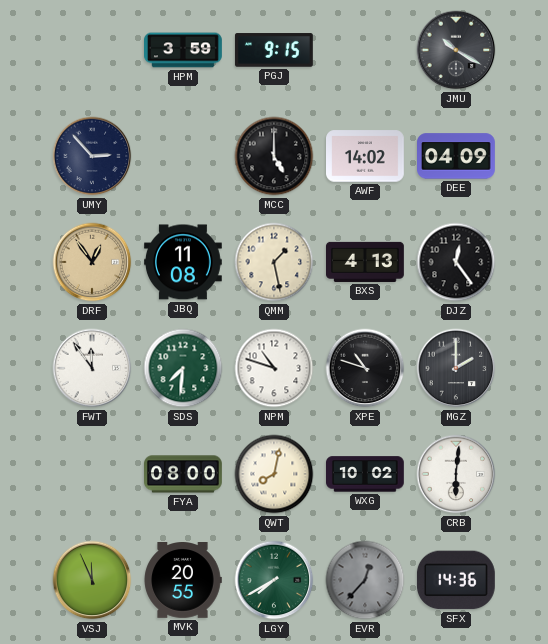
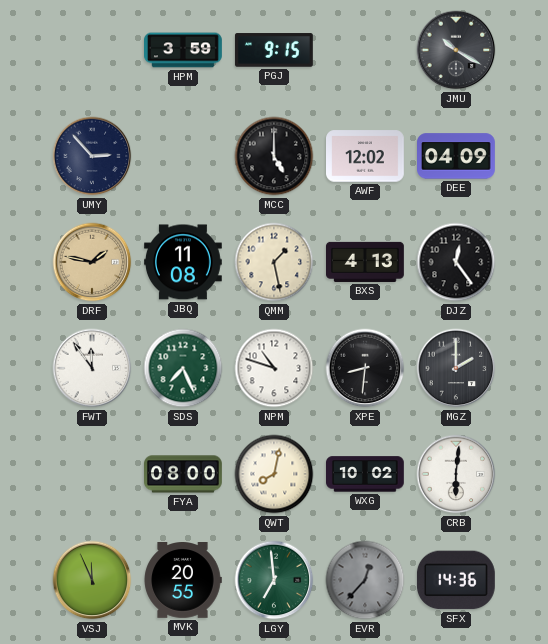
AWF: 14:02 -> 12:02 (366, 156)
DRF: 12:54 -> 1:47 (92, 262)
SDS: 7:31 -> 7:26 (183, 368)
XPE: 10:48 -> 8:31 (365, 368)
LGY: 7:40 -> 6:59 (274, 580)
